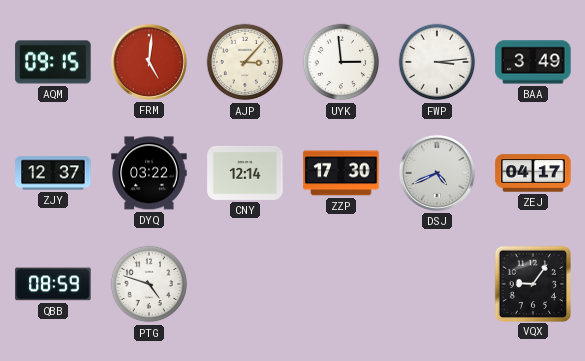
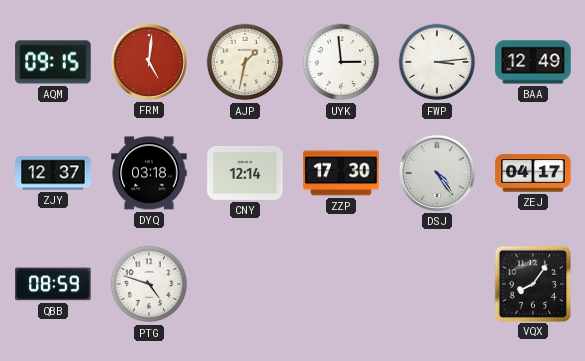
AJP: 3:07 -> 1:32 (245, 62)
BAA: 3:49 -> 12:49 (533, 62)
DYQ: 03:22 -> 03:18 (149, 173)
DSJ: 4:41 -> 4:24 (437, 173)
VQX: 9:06 -> 8:06 (532, 283)
